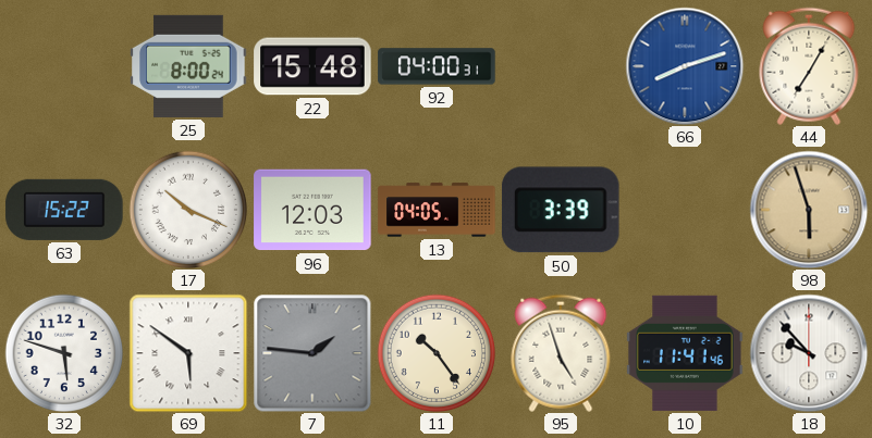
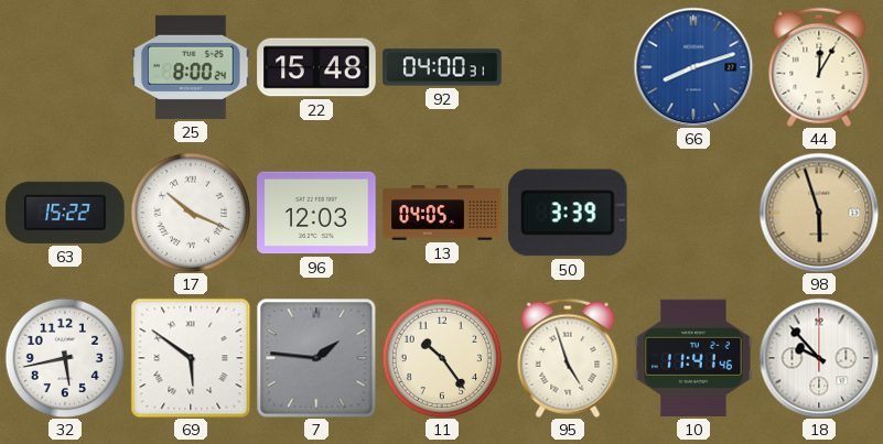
44: 7:05 -> 12:05 (819, 67)
32: 5:48 -> 5:43 (65, 358)
